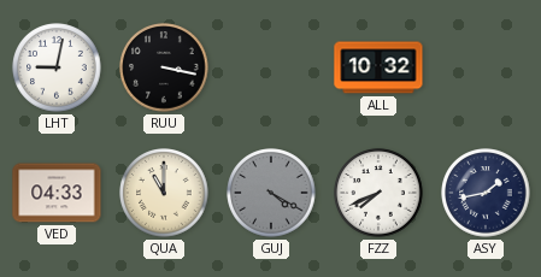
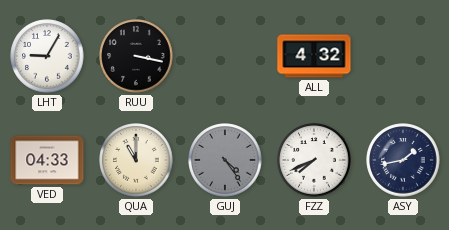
LHT: 9:02 -> 9:05 (47, 56)
ALL: 10:32 -> 4:32 (314, 56)
GUJ: 4:20 -> 4:24 (225, 160)
